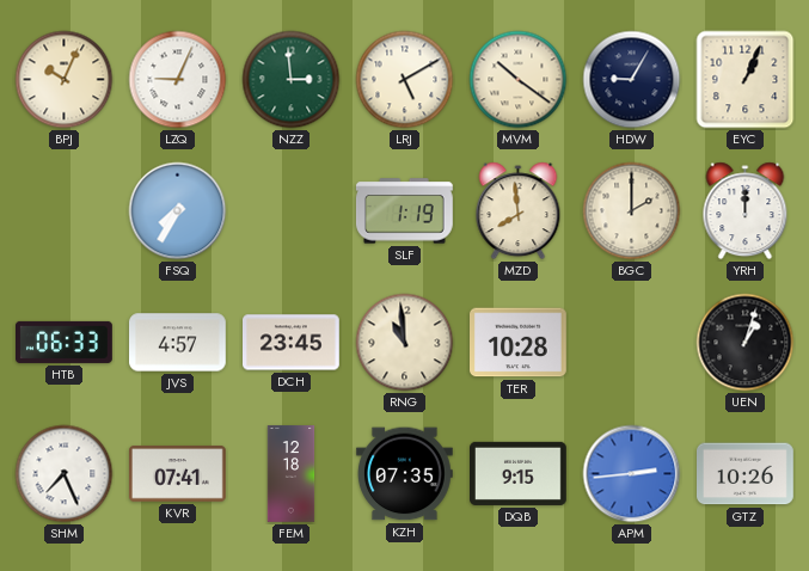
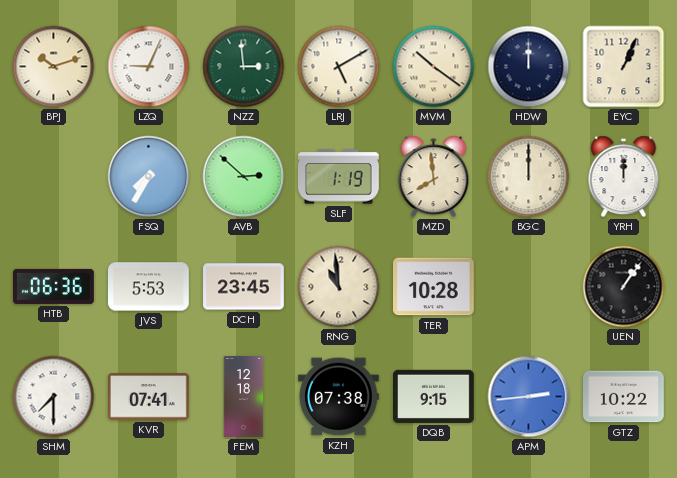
BPJ: 10:04 -> 10:12 (54, 67)
HDW: 9:05 -> 12:00 (529, 67)
AVB: none -> 2:52 (244, 177)
BGC: 2:00 -> 12:00 (529, 177)
HTB: 06:33 -> 06:36 (54, 286)
JVS: 4:57 -> 5:53 (149, 287)
UEN: 1:03 -> 1:06 (624, 287)
SHM: 7:26 -> 7:30 (54, 397)
KZH: 07:35 -> 07:38 (339, 397)
GTZ: 10:26 -> 10:22 (624, 397)
